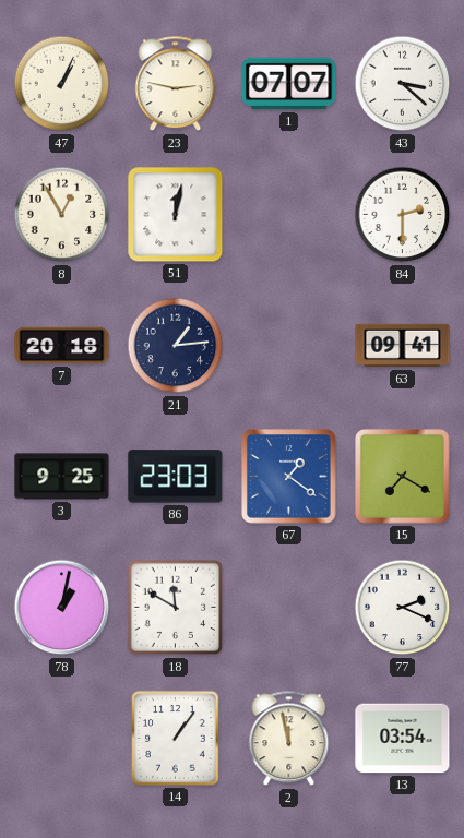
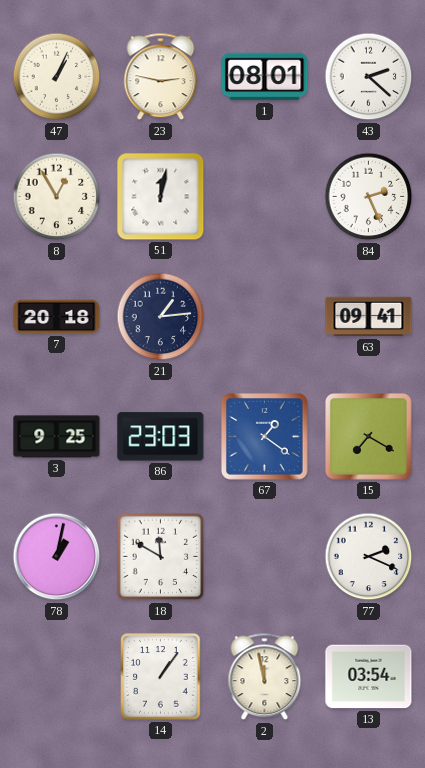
1: 07:07 -> 08:01 (265, 77)
43: 3:22 -> 2:22 (369, 77)
84: 2:30 -> 2:26 (369, 197)
